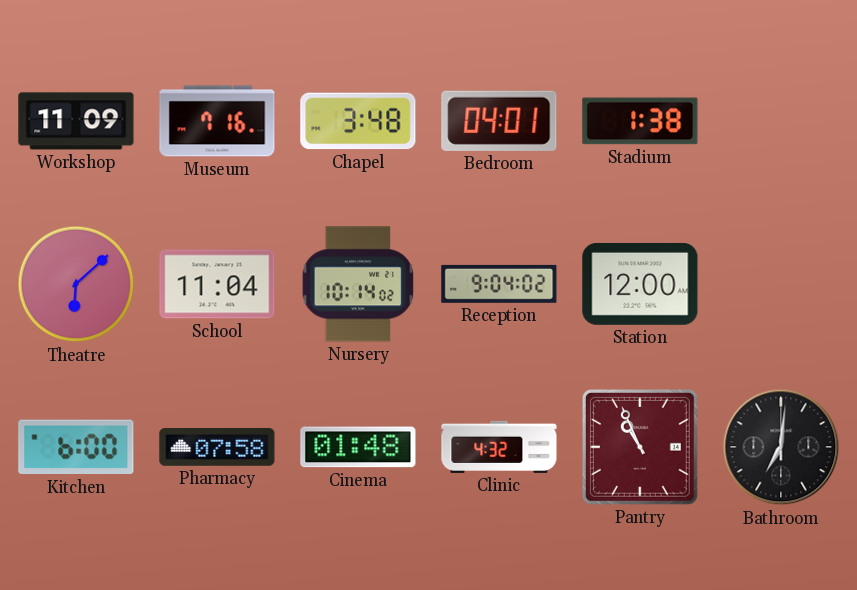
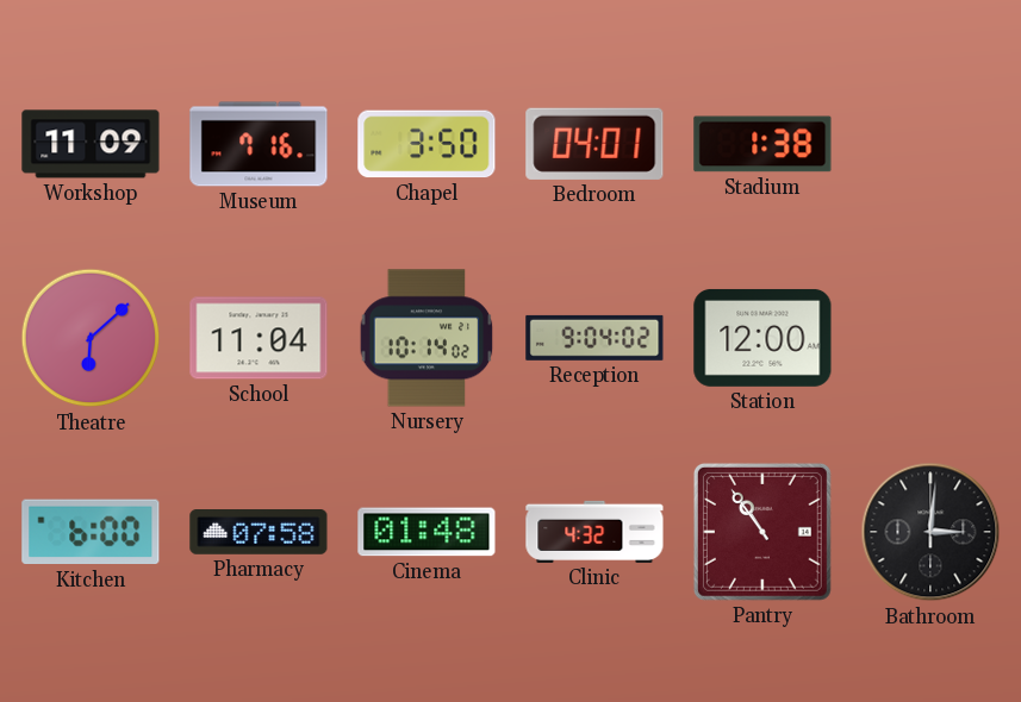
Chapel: 3:48 -> 3:50 (427, 144)
Pantry: 10:56 -> 10:54 (762, 532)
Bathroom: 7:01 -> 3:01 (930, 532)
